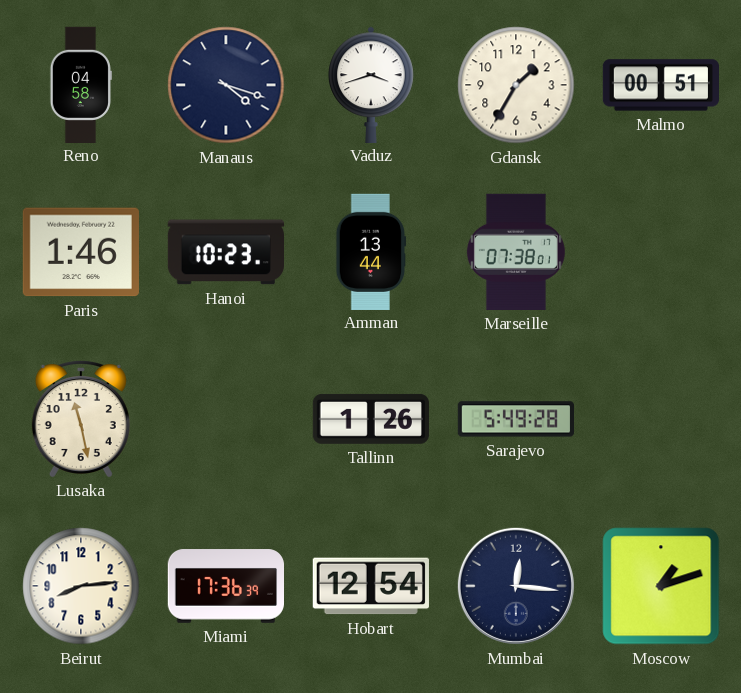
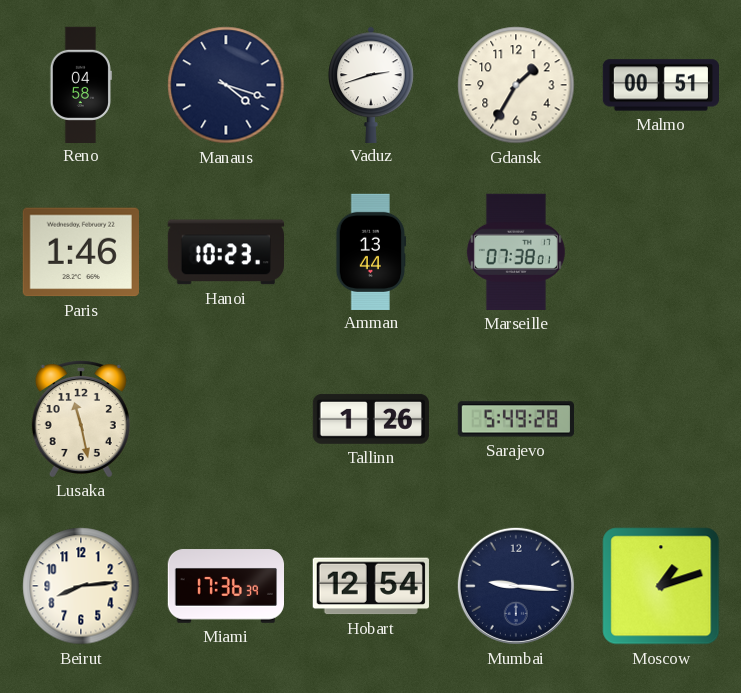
Vaduz: 3:42 -> 2:42 (371, 84)
Mumbai: 12:16 -> 9:16 (516, 586)
